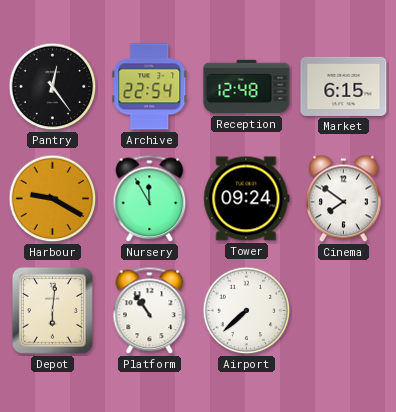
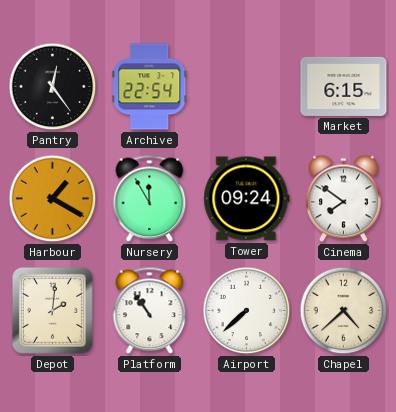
Reception: 12:48 -> none (247, 87)
Harbour: 9:20 -> 1:20 (53, 199)
Depot: 6:01 -> 2:01 (52, 310)
Chapel: none -> 4:38 (344, 311)
